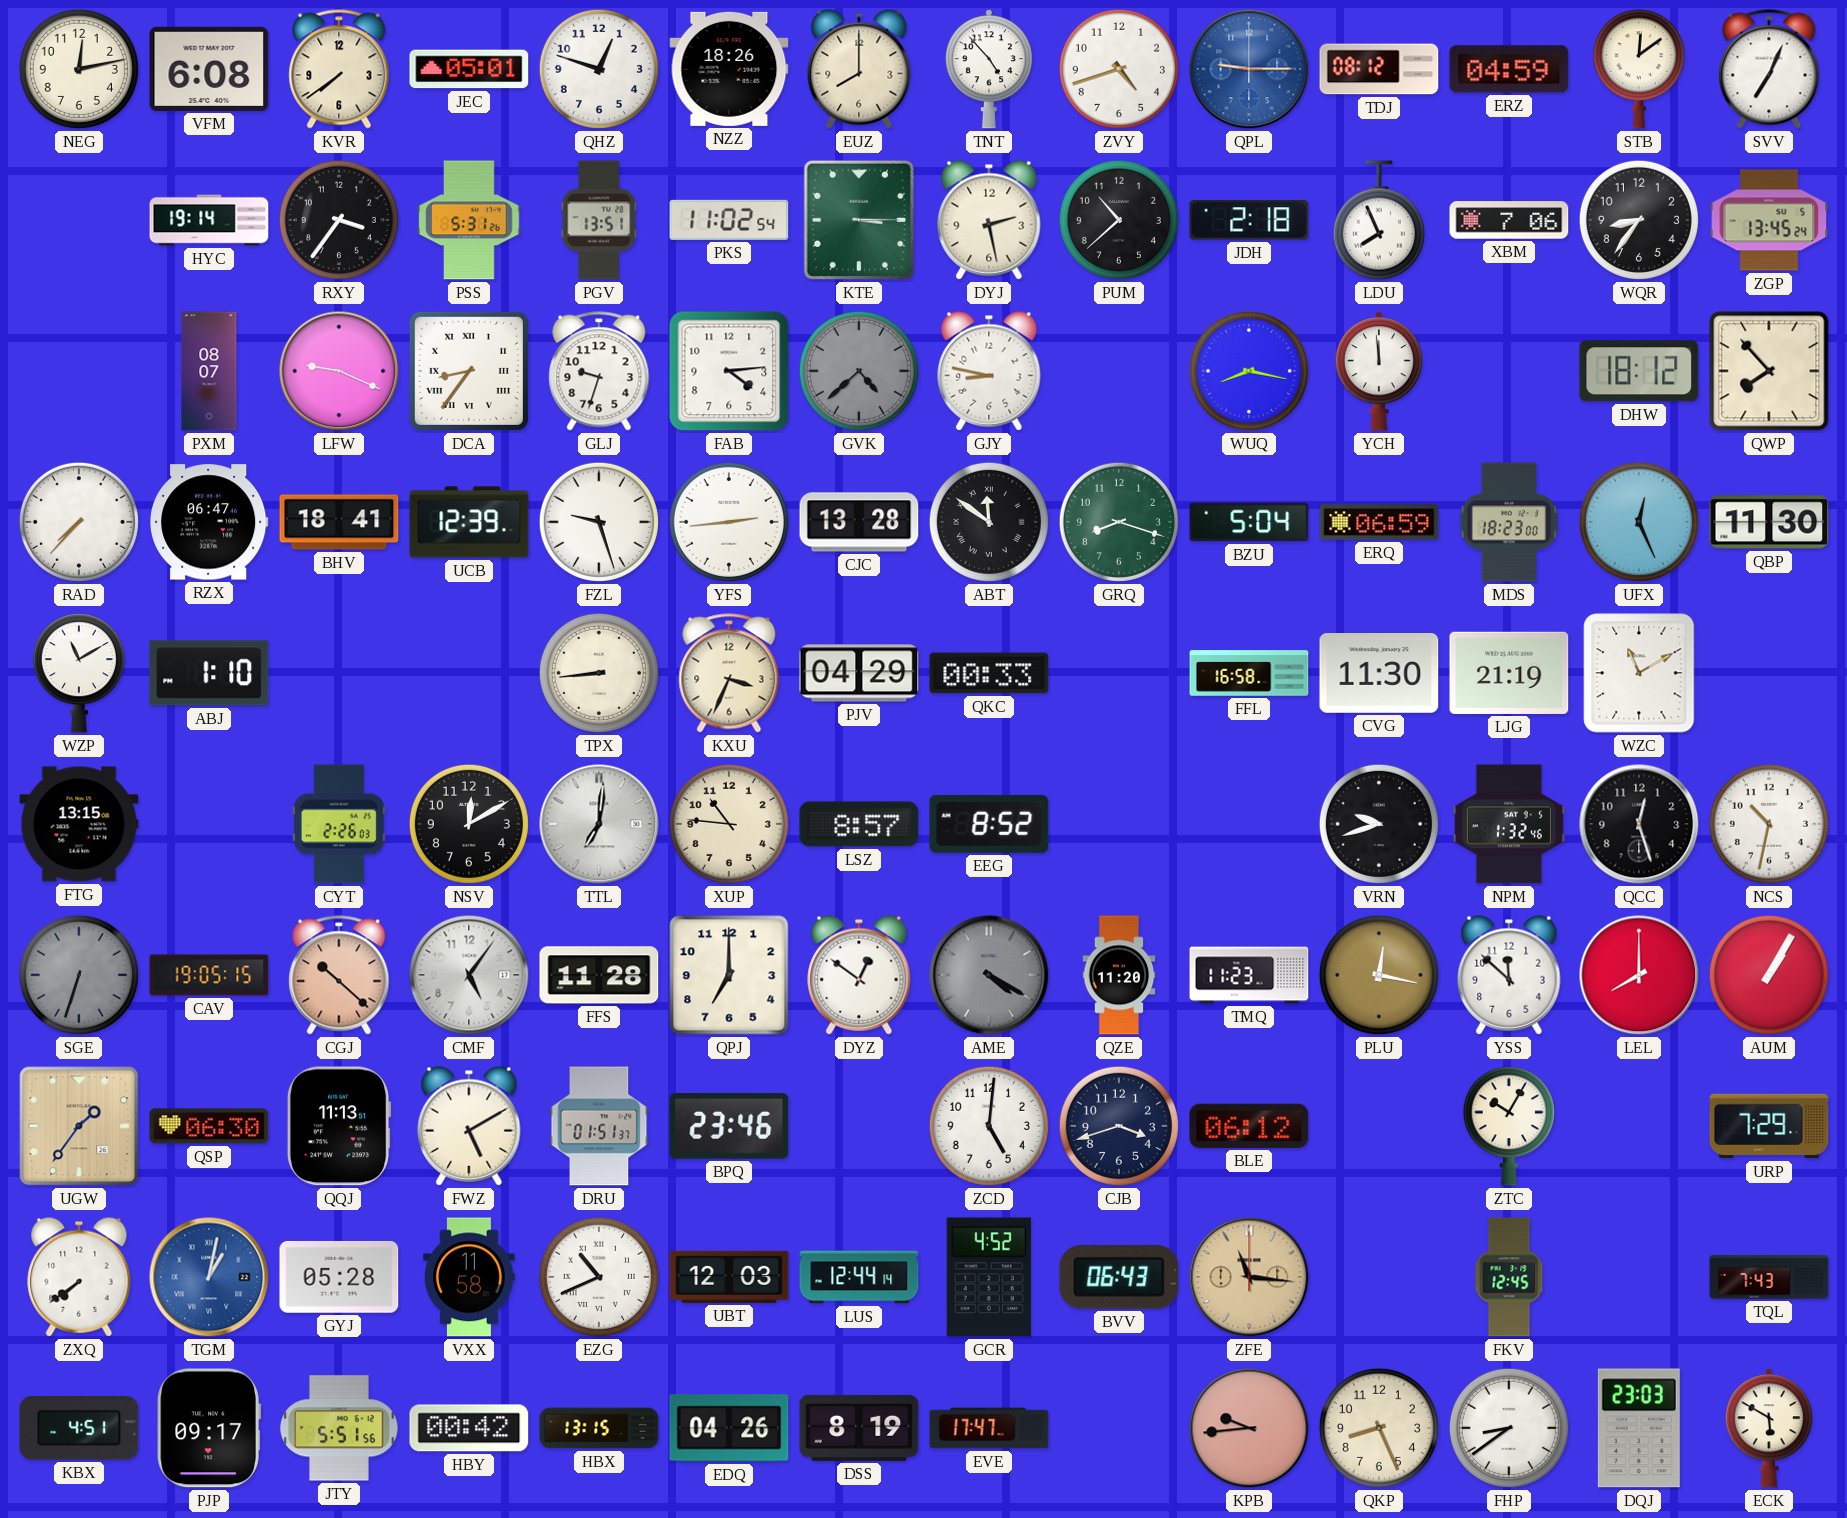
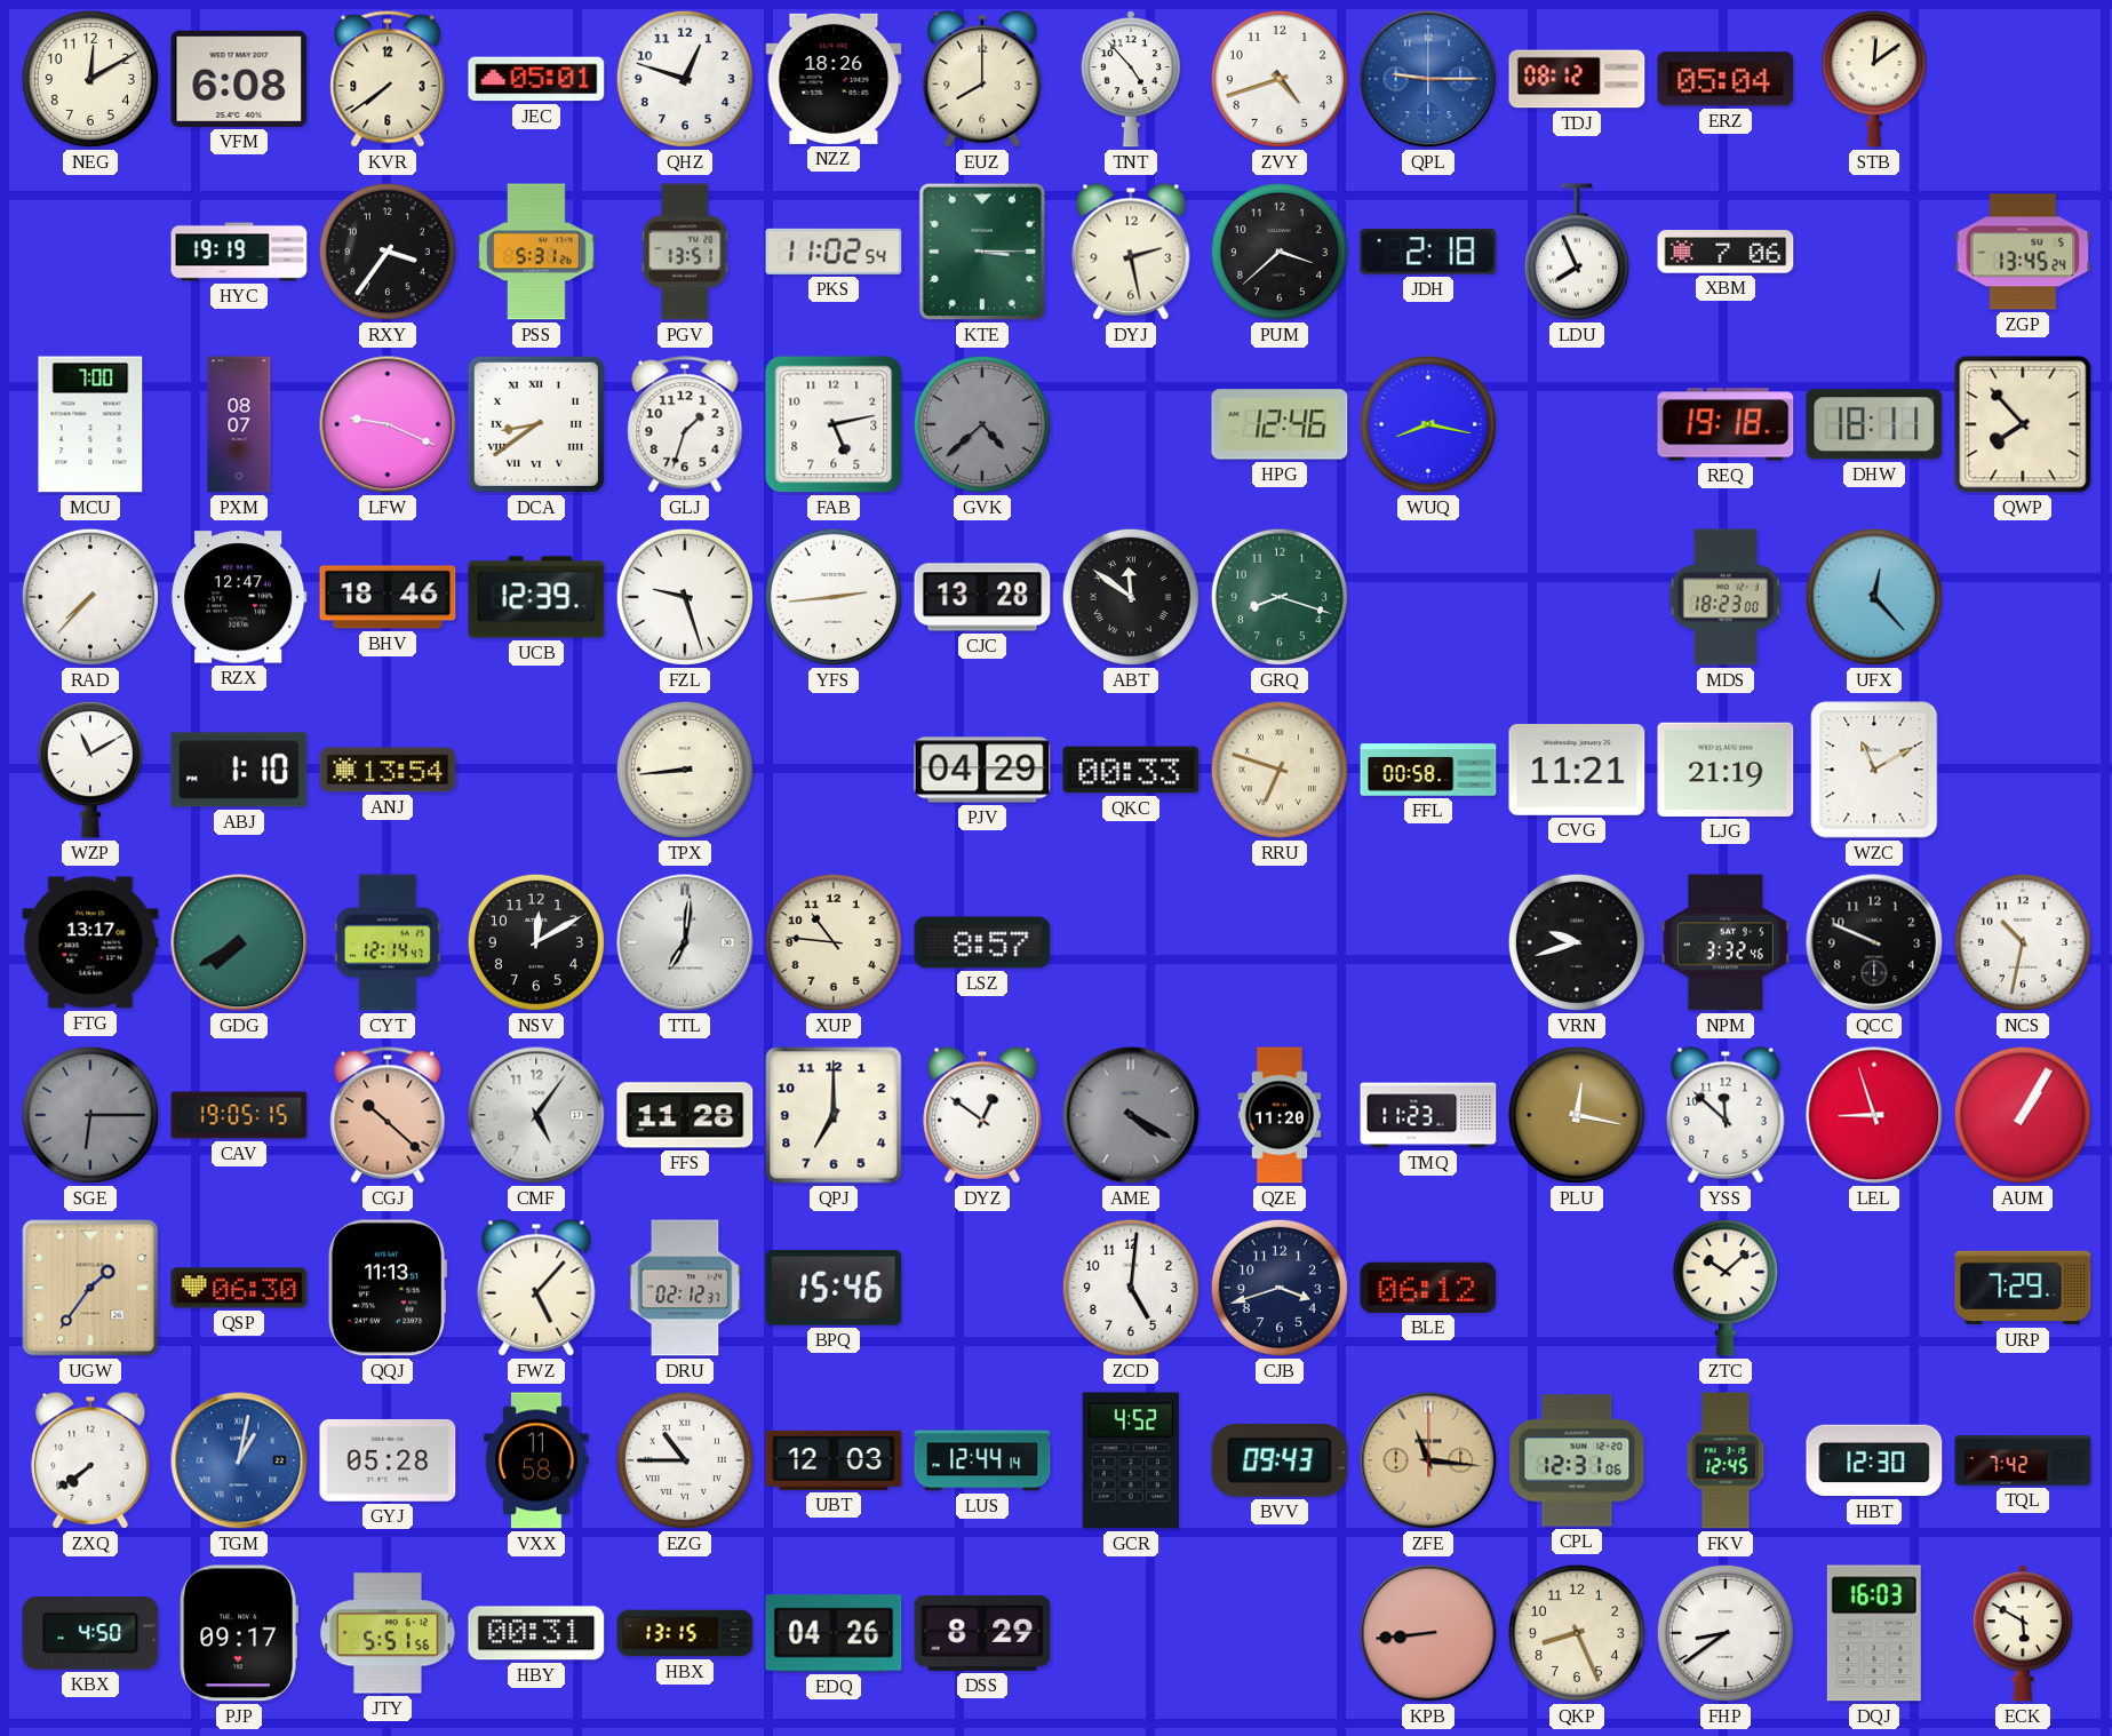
NEG: 12:13 -> 12:10 (90, 79)
ERZ: 04:59 -> 05:04 (1726, 79)
SVV: 7:04 -> none (1769, 69)
HYC: 19:14 -> 19:19 (239, 252)
PUM: 10:38 -> 3:38 (1280, 252)
WQR: 8:36 -> none (1639, 220)
MCU: none -> 7:00 (90, 424)
DCA: 8:36 -> 8:39 (536, 424)
GLJ: 9:33 -> 1:33 (685, 424)
FAB: 4:14 -> 5:13 (834, 424)
GJY: 8:47 -> none (989, 371)
HPG: none -> 12:46 (1280, 424)
YCH: 11:59 -> none (1379, 371)
REQ: none -> 19:18 (1726, 424)
DHW: 18:12 -> 18:11 (1874, 424)
RZX: 06:47 -> 12:47 (240, 597)
BHV: 18:41 -> 18:46 (388, 597)
BZU: 5:04 -> none (1249, 522)
ERQ: 06:59 -> none (1379, 522)
UFX: 12:26 -> 12:23 (1874, 597)
QBP: 11:30 -> none (1769, 522)
ANJ: none -> 13:54 (388, 770)
KXU: 3:34 -> none (729, 673)
RRU: none -> 6:48 (1280, 770)
FFL: 16:58 -> 00:58 (1428, 770)
CVG: 11:30 -> 11:21 (1577, 771)
FTG: 13:15 -> 13:17 (90, 942)
GDG: none -> 7:40 (239, 942)
CYT: 2:26 -> 12:14 (388, 942)
EEG: 8:52 -> none (989, 824)
NPM: 1:32 -> 3:32 (1726, 942)
QCC: 12:27 -> 9:49 (1874, 942)
SGE: 6:33 -> 6:15 (90, 1115)
LEL: 8:00 -> 8:57 (1874, 1115)
FWZ: 5:10 -> 5:07 (536, 1288)
DRU: 01:51 -> 02:12 (685, 1288)
BPQ: 23:46 -> 15:46 (834, 1289)
ZTC: 10:05 -> 10:08 (1726, 1288)
EZG: 10:41 -> 10:45 (685, 1460)
BVV: 06:43 -> 09:43 (1280, 1462)
CPL: none -> 12:31 (1577, 1460)
HBT: none -> 12:30 (1874, 1460)
TQL: 7:43 -> 7:42 (2023, 1460)
KBX: 4:51 -> 4:50 (90, 1634)
HBY: 00:42 -> 00:31 (536, 1633)
DSS: 8:19 -> 8:29 (982, 1633)
EVE: 17:47 -> none (989, 1428)
KPB: 9:44 -> 8:44 (1428, 1633)
DQJ: 23:03 -> 16:03 (1874, 1633)
